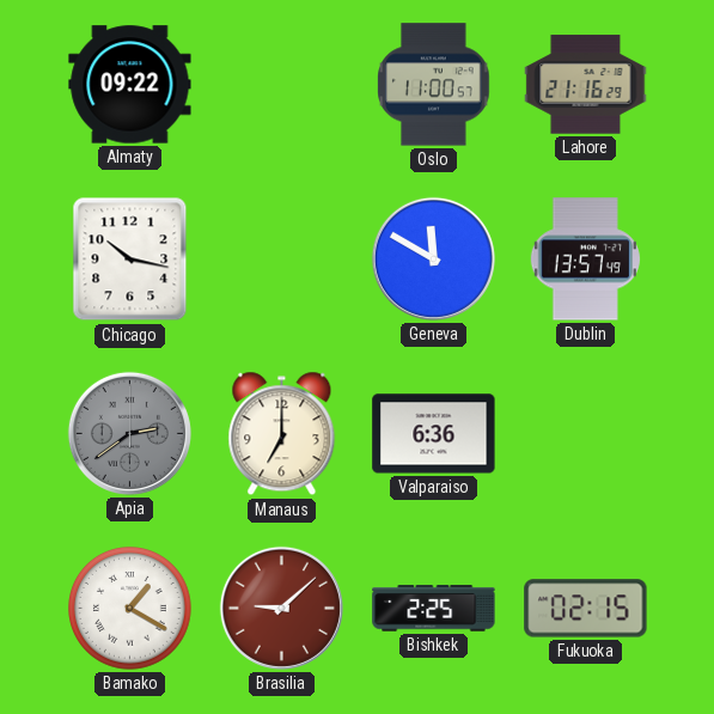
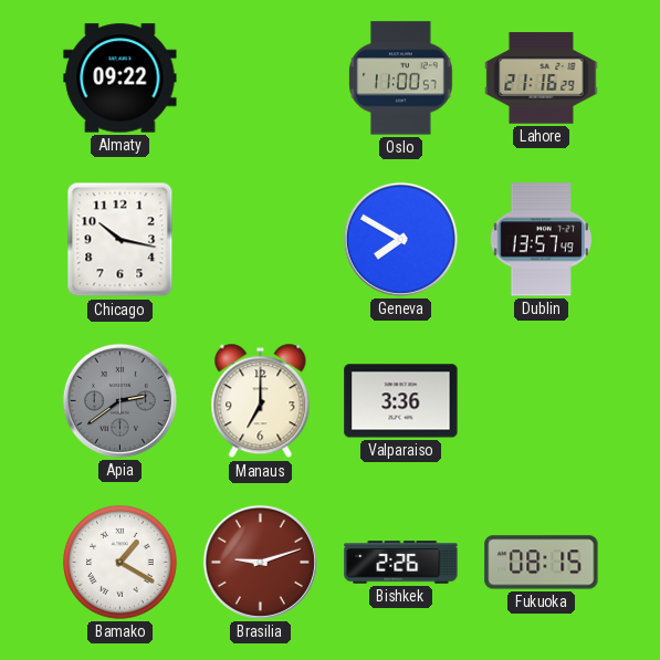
Geneva: 11:50 -> 7:50 (400, 239)
Valparaiso: 6:36 -> 3:36 (401, 401)
Brasilia: 9:08 -> 9:12 (260, 562)
Bishkek: 2:25 -> 2:26 (401, 563)
Fukuoka: 02:15 -> 08:15 (542, 563)
